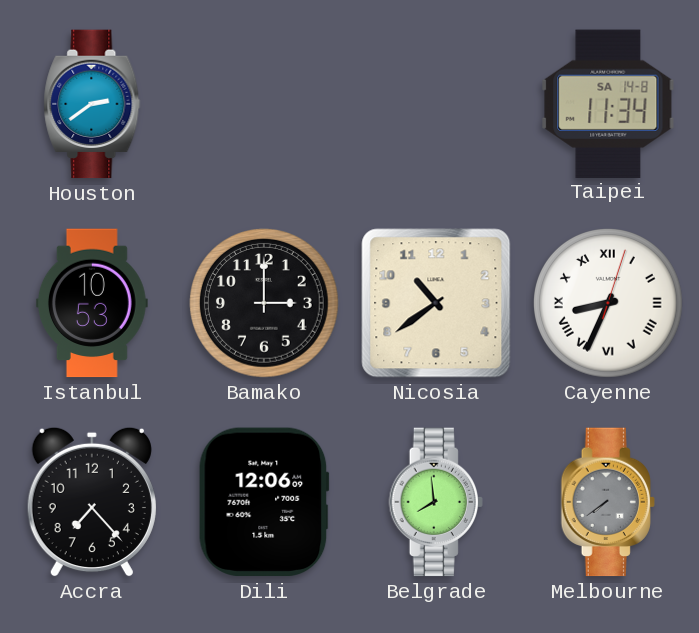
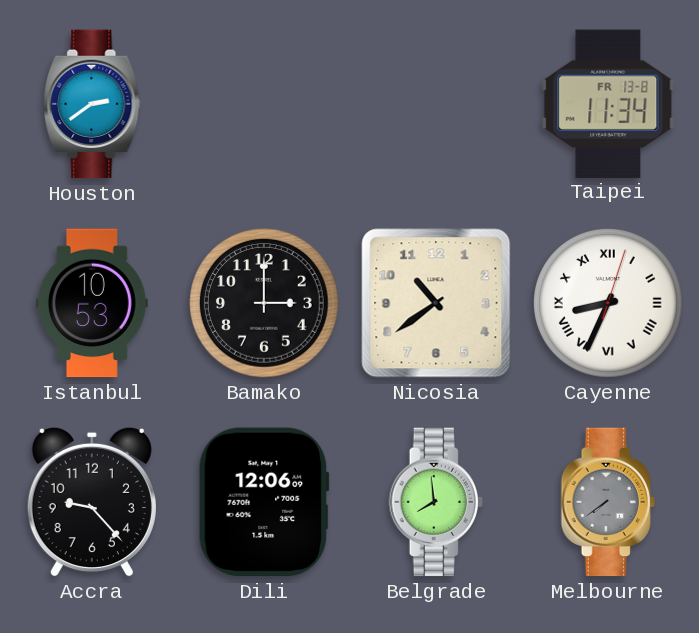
Taipei date: SA 14-8 -> FR 13-8 (608, 103)
Accra: 7:23 -> 9:23 (92, 502)
